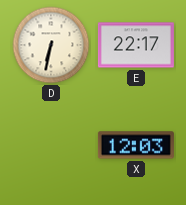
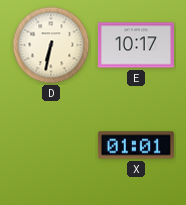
E: 22:17 -> 10:17 (136, 45)
X: 12:03 -> 01:01 (136, 145)
